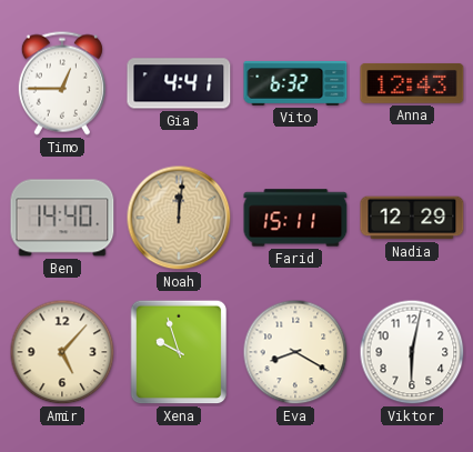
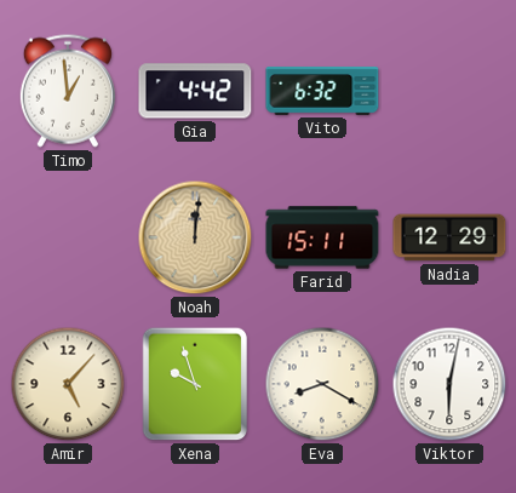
Timo: 12:45 -> 12:59 (68, 91)
Gia: 4:41 -> 4:42 (195, 91)
Anna: 12:43 -> none (412, 83)
Ben: 14:40 -> none (62, 218)
